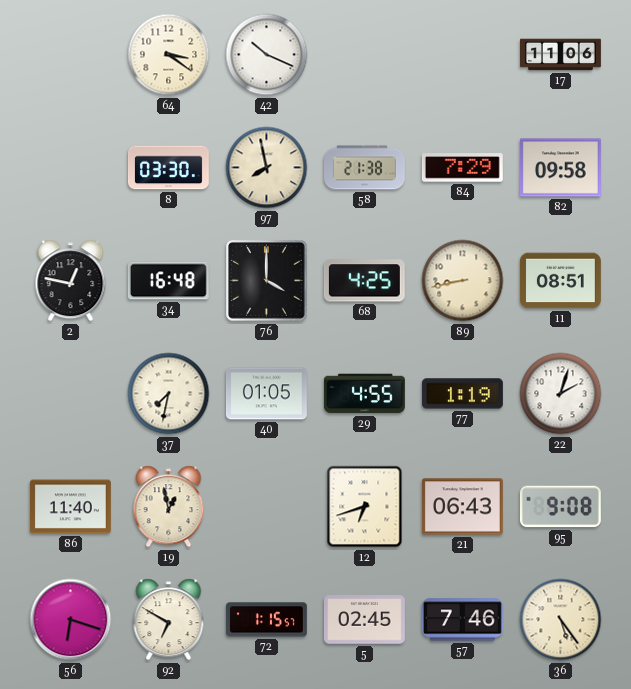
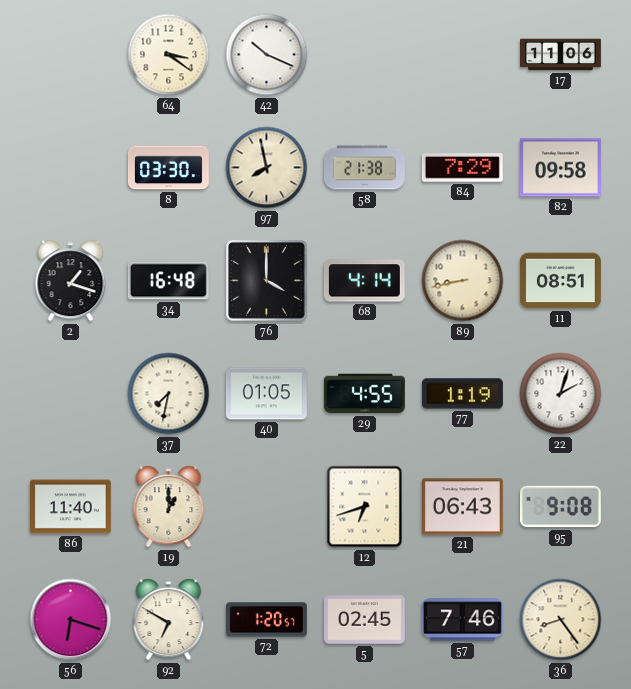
2: 12:47 -> 1:18 (71, 281)
68: 4:25 -> 4:14 (364, 281)
19: 12:58 -> 1:00 (169, 507)
72: 1:15 -> 1:20 (266, 620)
36: 5:24 -> 8:24 (561, 620)
